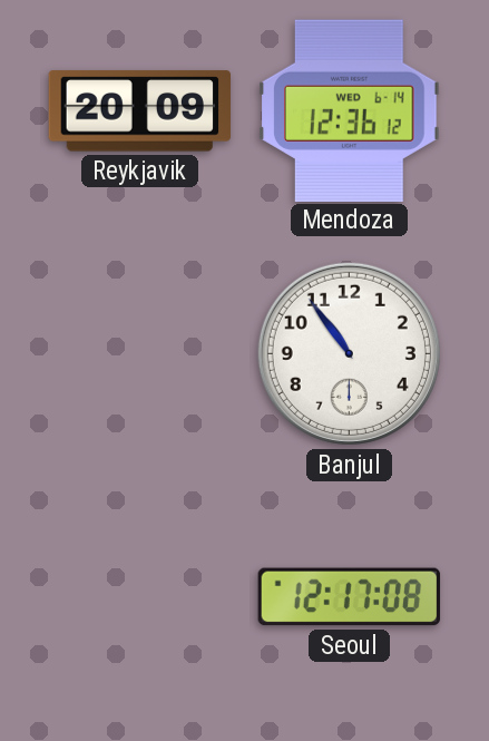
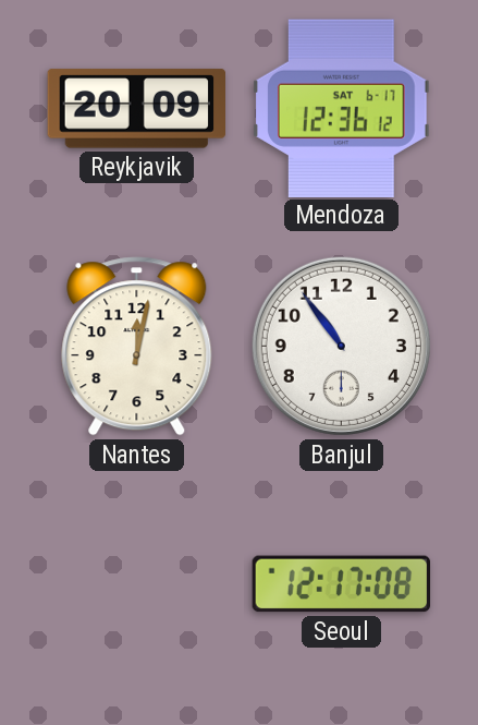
Mendoza date: WED 6-14 -> SAT 6-17 (342, 108)
Nantes: none -> 12:02 (137, 347)
